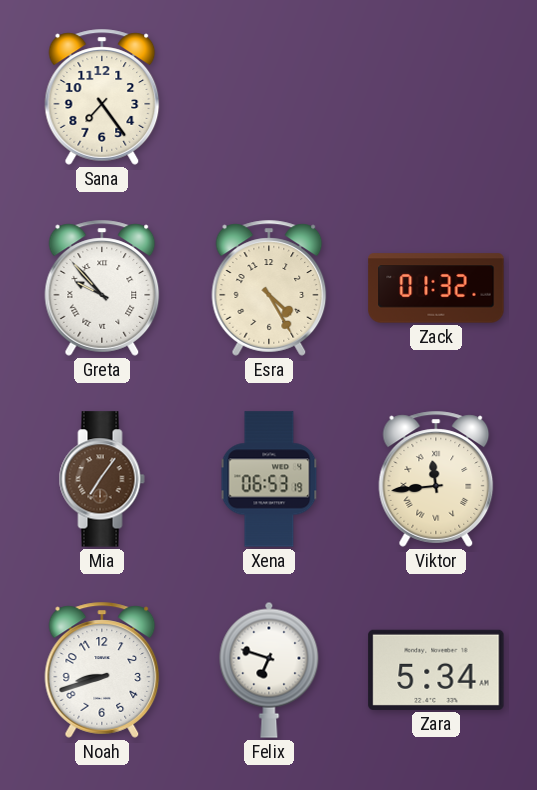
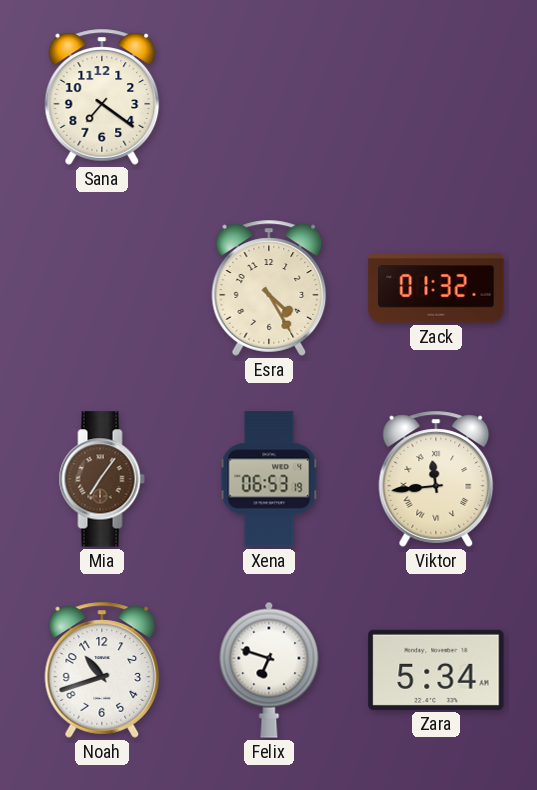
Sana: 7:24 -> 7:21 (102, 97)
Greta: 9:53 -> none (102, 288)
Noah: 8:42 -> 10:42 (102, 670)
